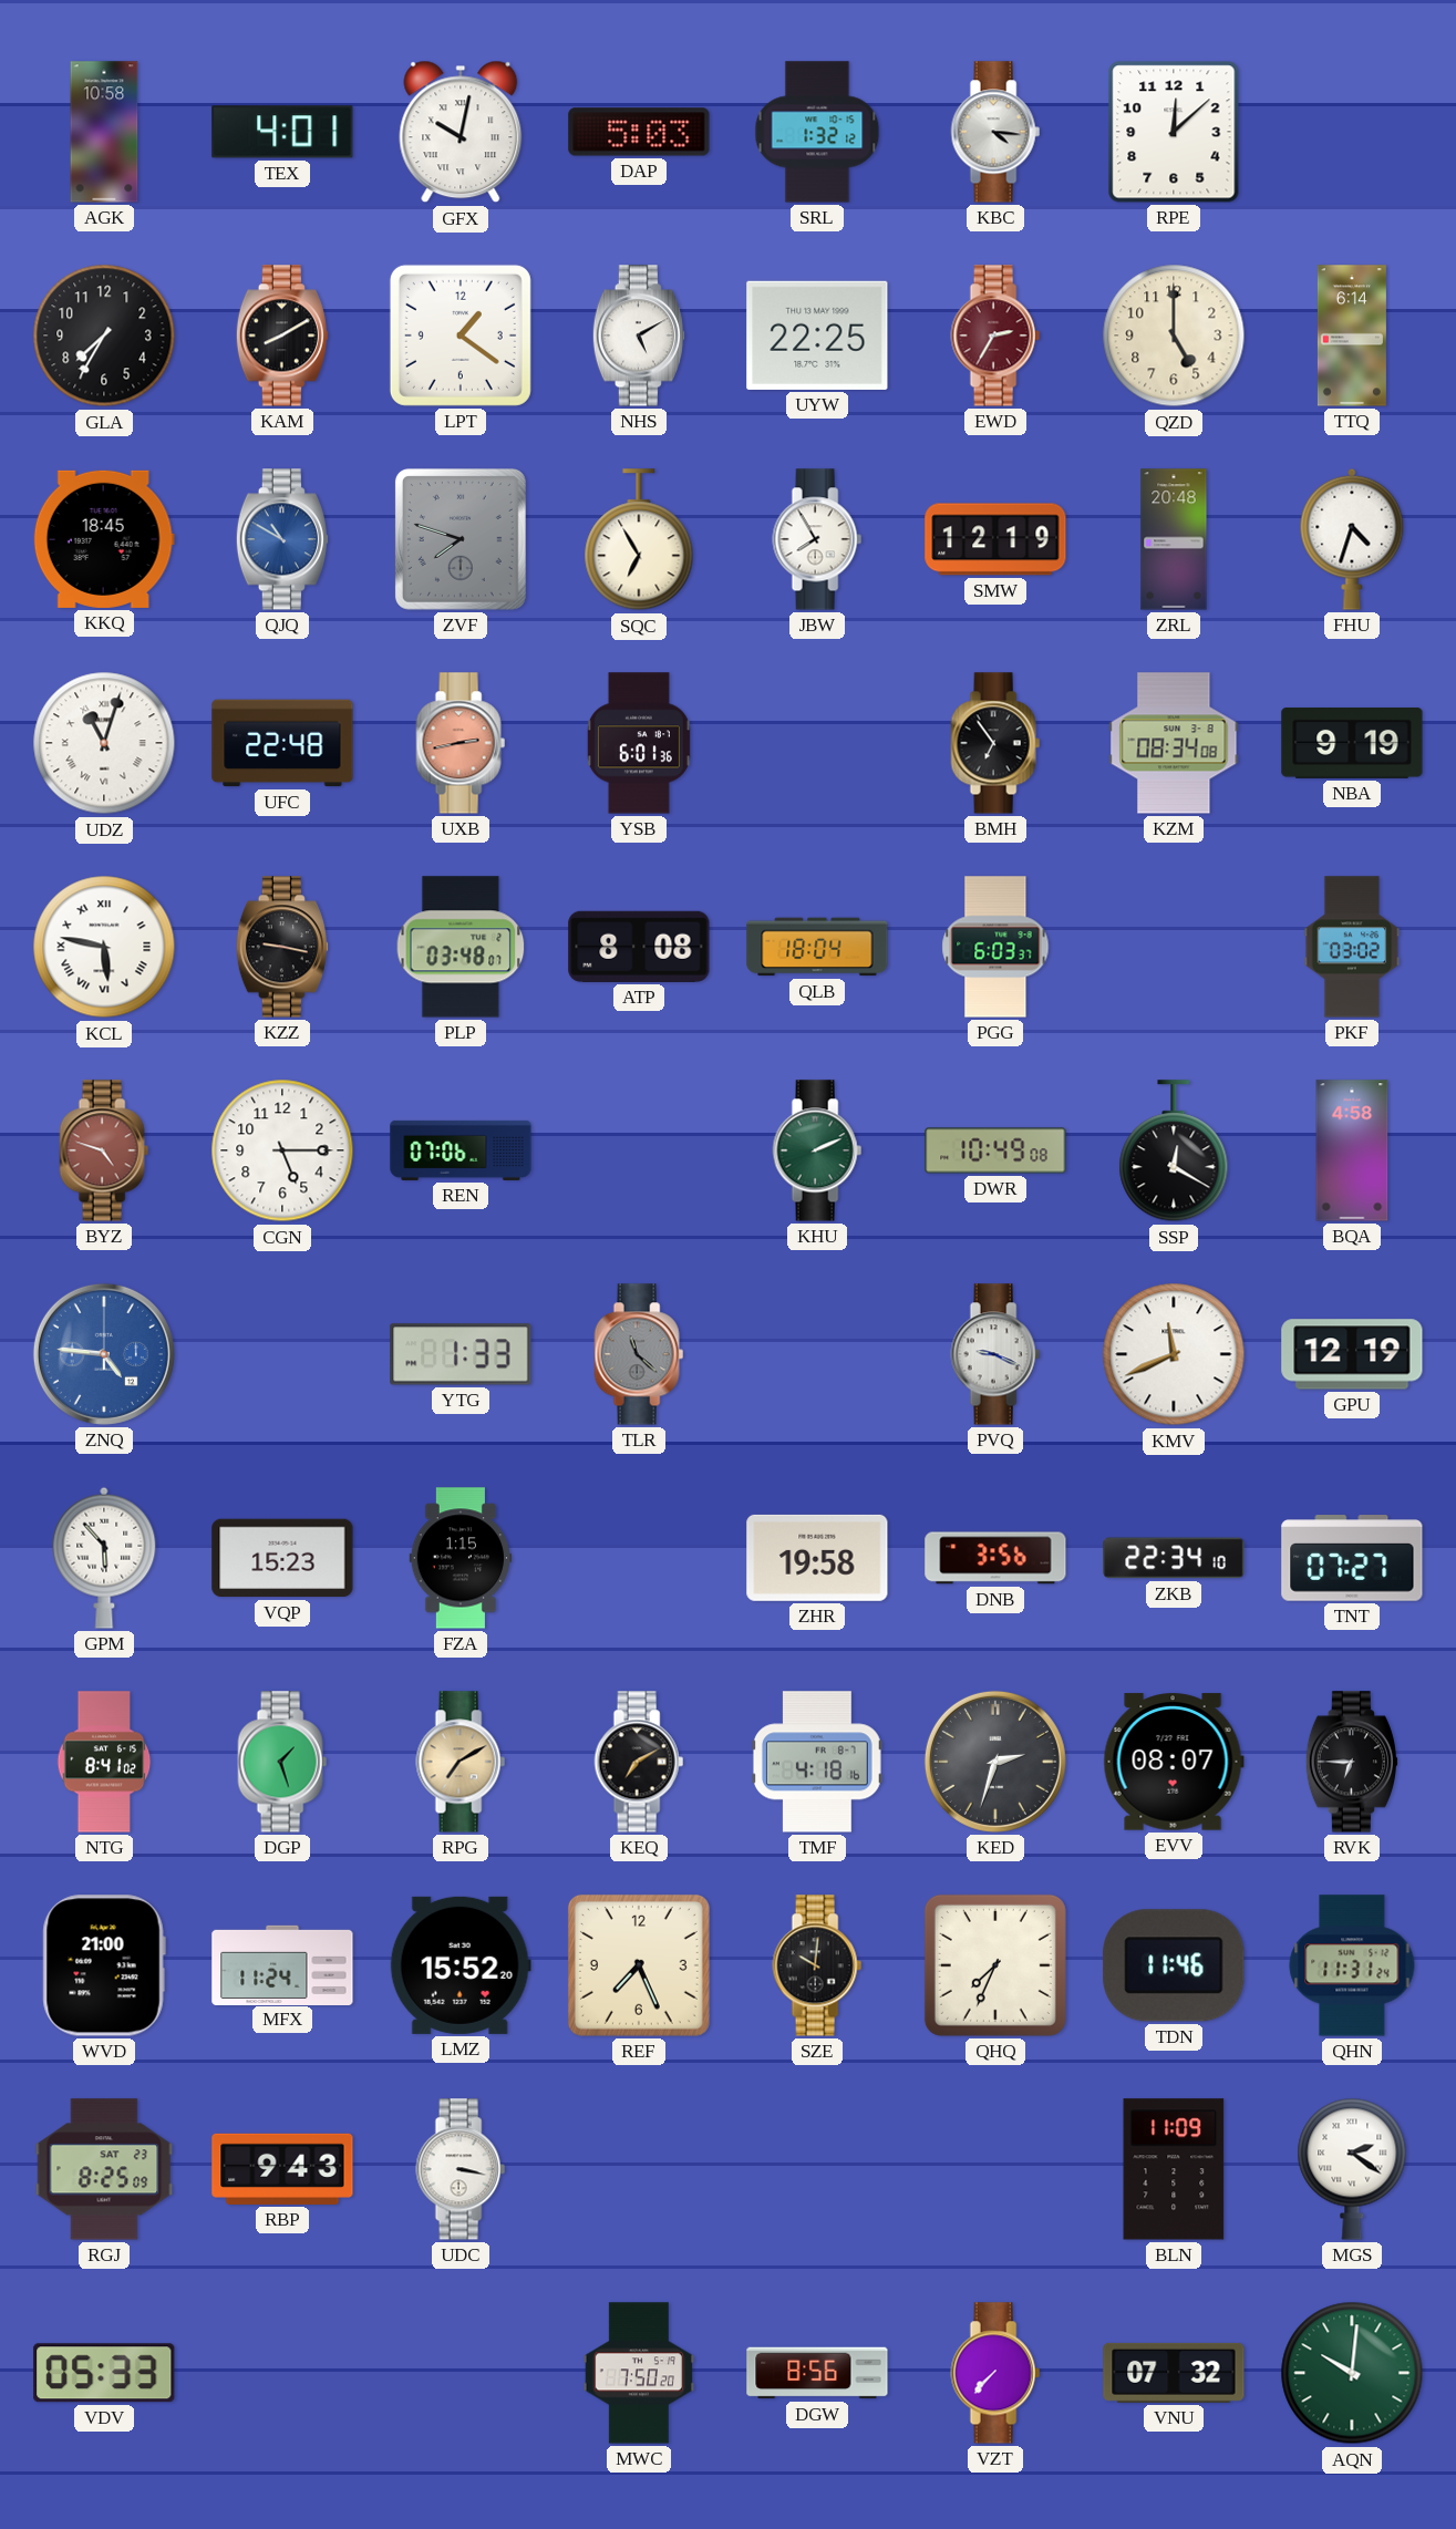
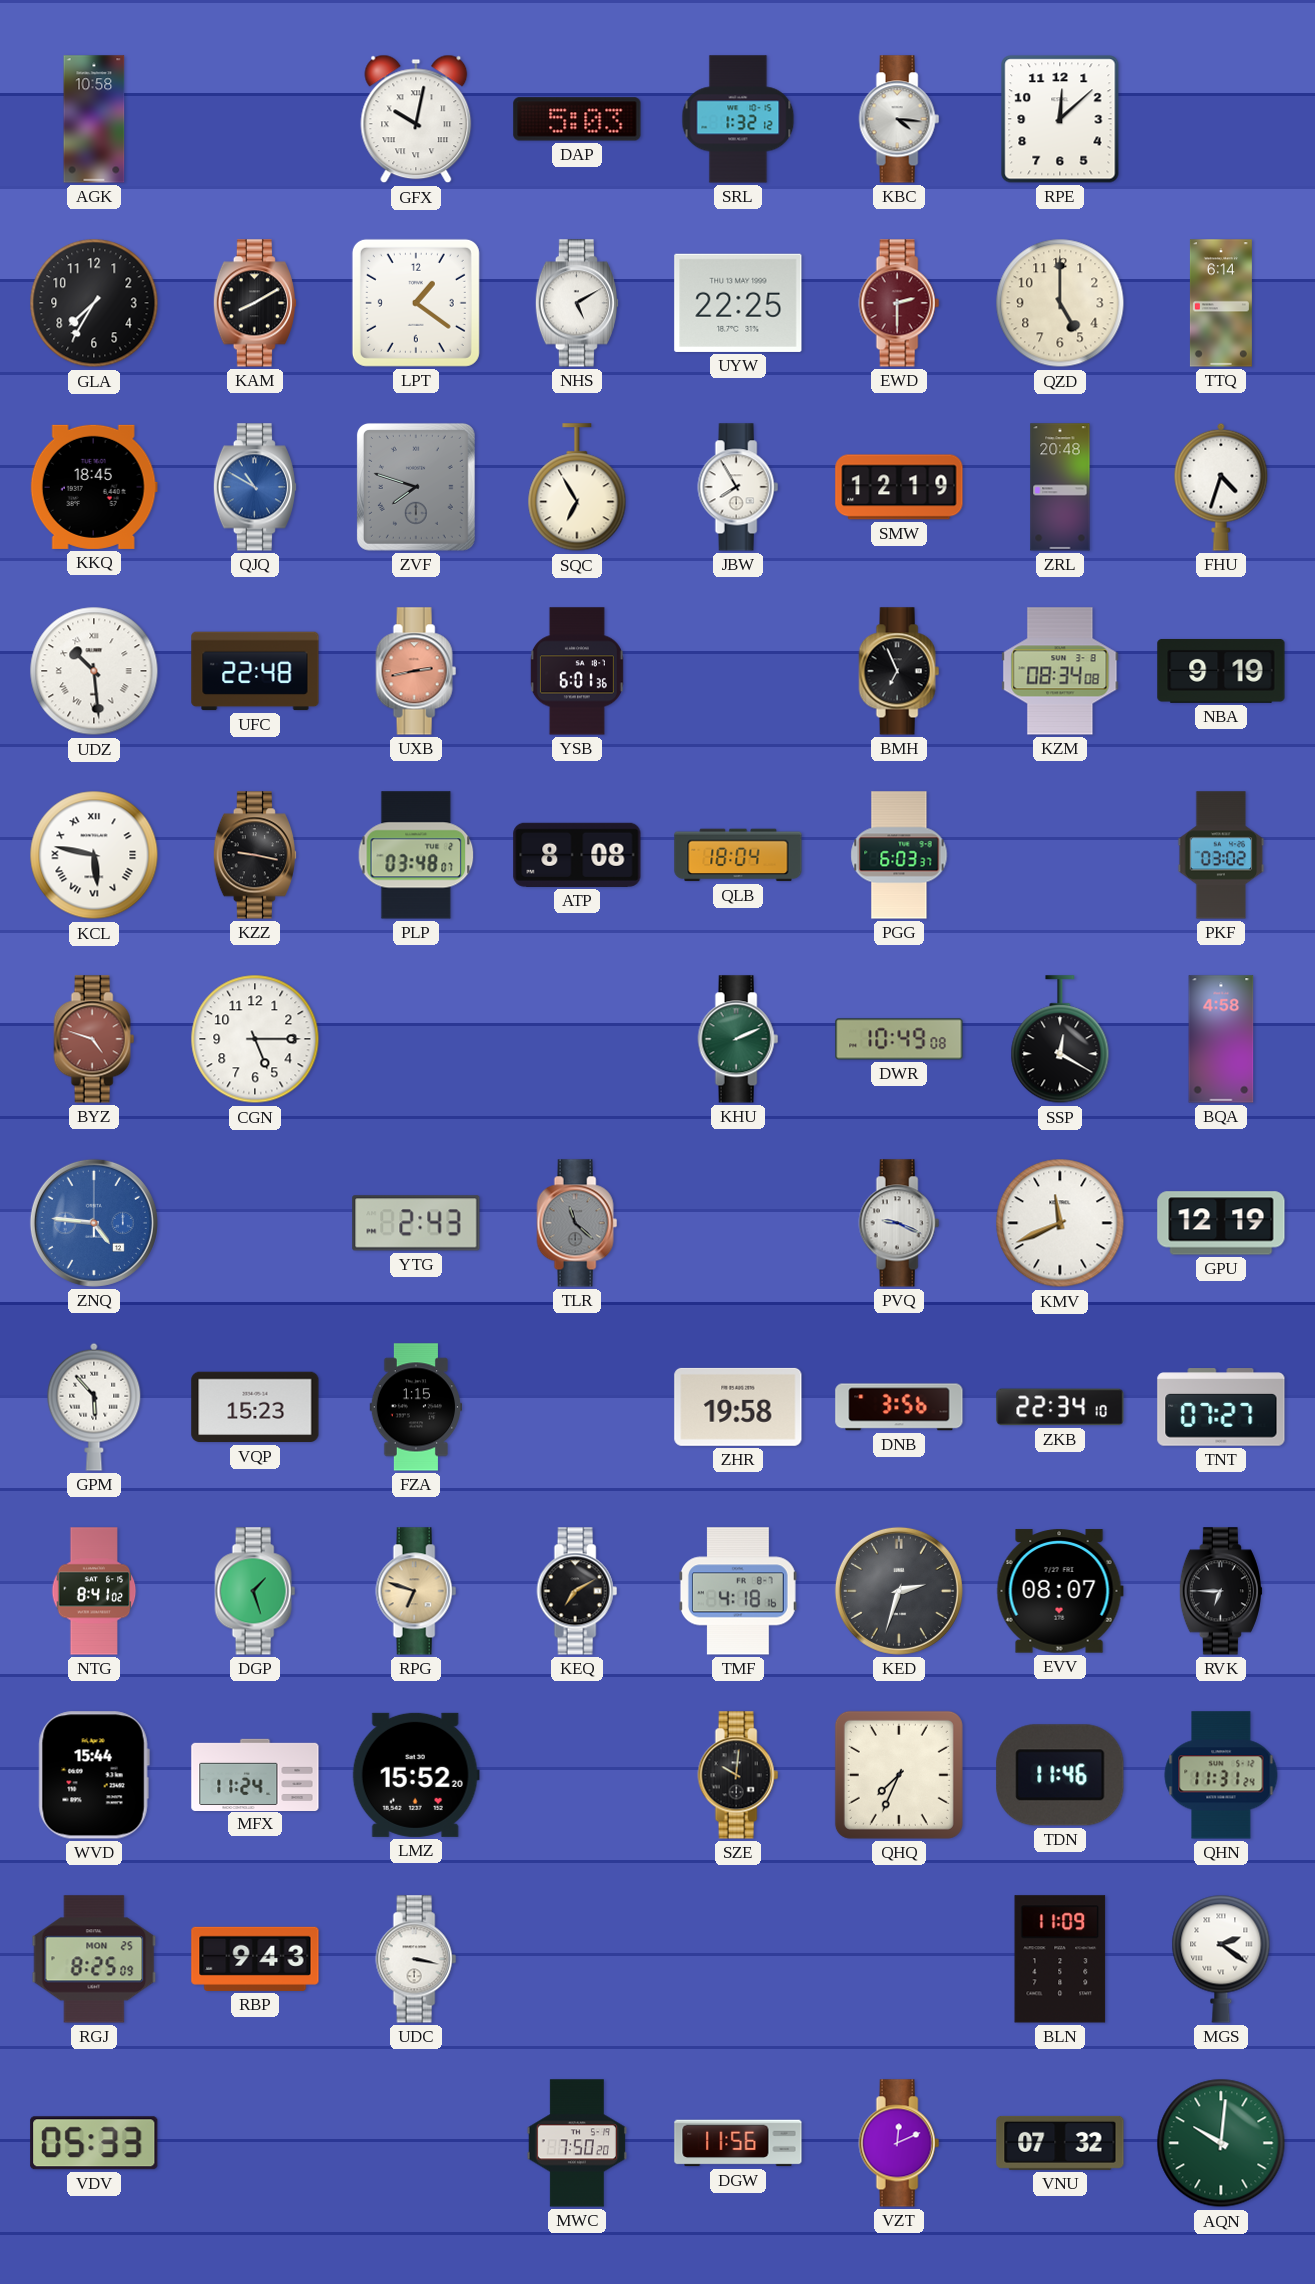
TEX: 4:01 -> none (282, 132)
EWD: 2:35 -> 2:30 (899, 303)
UDZ: 11:03 -> 10:29 (94, 671)
BMH: 6:54 -> 6:56 (899, 671)
REN: 07:06 -> none (461, 1150)
YTG: 1:33 -> 2:43 (416, 1223)
RPG: 7:10 -> 6:48 (416, 1591)
WVD: 21:00 -> 15:44 (94, 1775)
REF: 7:26 -> none (639, 1965)
RGJ date: SAT 23 -> MON 25 (94, 1959)
DGW: 8:56 -> 11:56 (738, 2143)
VZT: 7:37 -> 12:11 (899, 2143)
